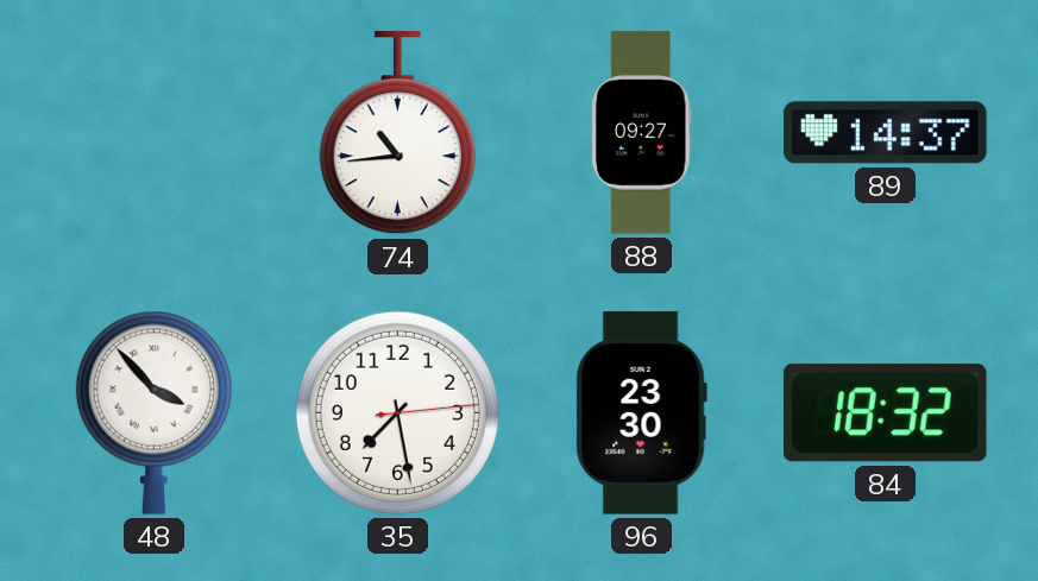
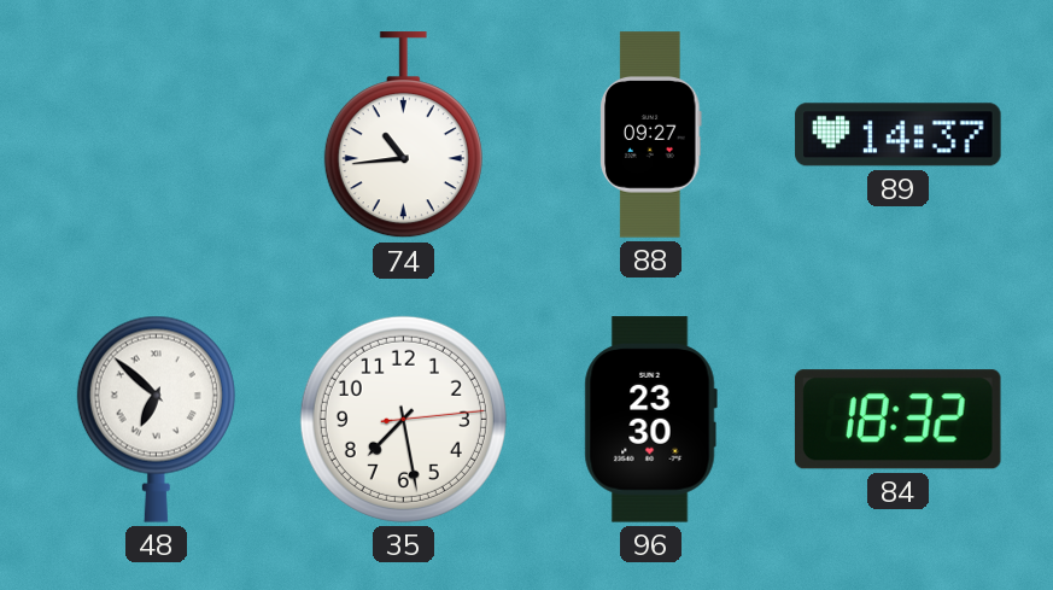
48: 3:53 -> 6:52 (156, 419)
